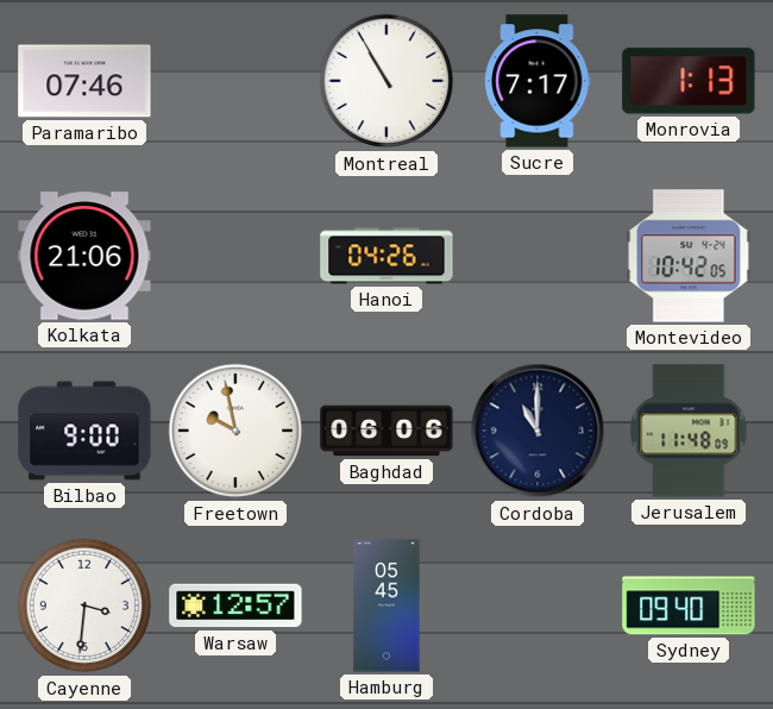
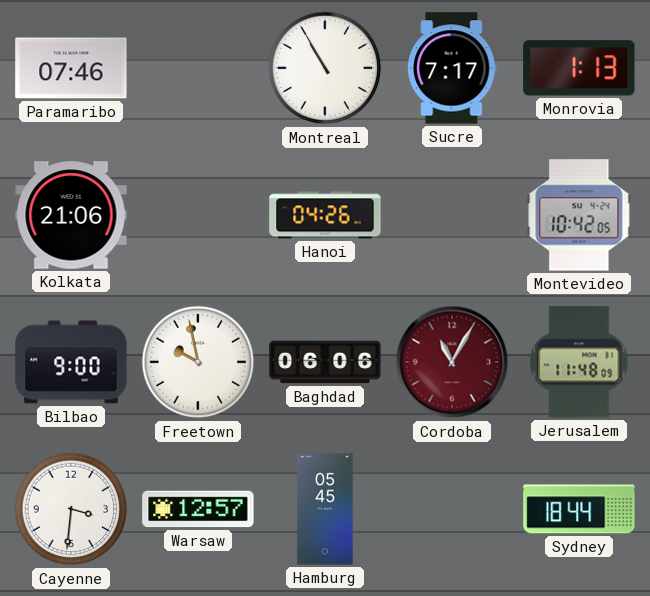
Cordoba: 11:00 -> 11:05 (452, 362)
Cordoba dial: navy -> burgundy (452, 362)
Sydney: 09:40 -> 18:44 (579, 509)
